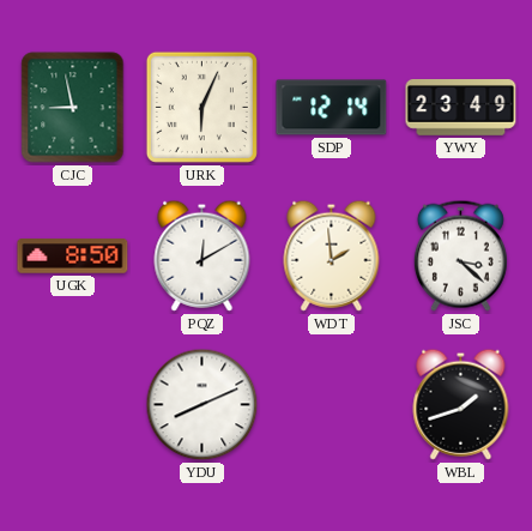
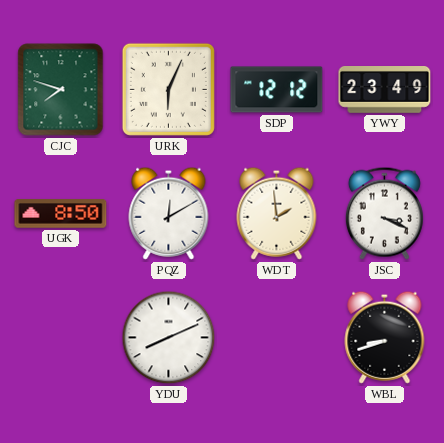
CJC: 8:58 -> 7:48 (61, 90)
SDP: 12:14 -> 12:12 (277, 90)
JSC: 3:22 -> 3:19 (384, 213)
WBL: 1:42 -> 8:42 (385, 337)
